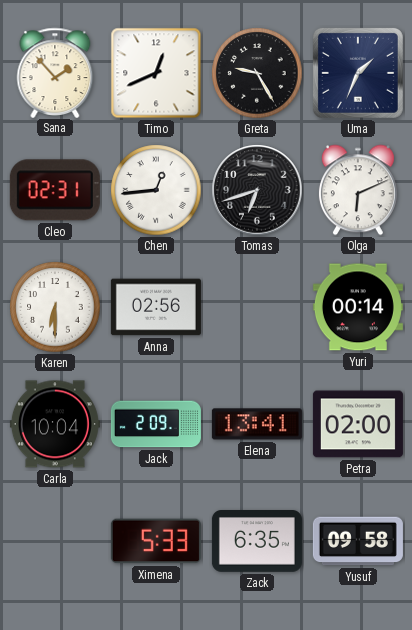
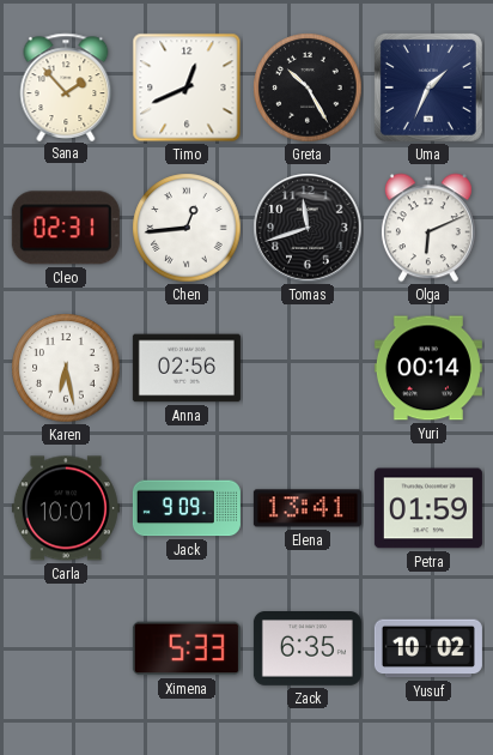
Greta: 9:25 -> 10:25 (308, 87)
Tomas: 6:42 -> 11:42 (308, 228)
Karen: 6:30 -> 6:28 (66, 368)
Carla: 10:04 -> 10:01 (66, 508)
Jack: 2:09 -> 9:09 (187, 508)
Petra: 02:00 -> 01:59 (428, 508)
Yusuf: 09:58 -> 10:02 (428, 648)
